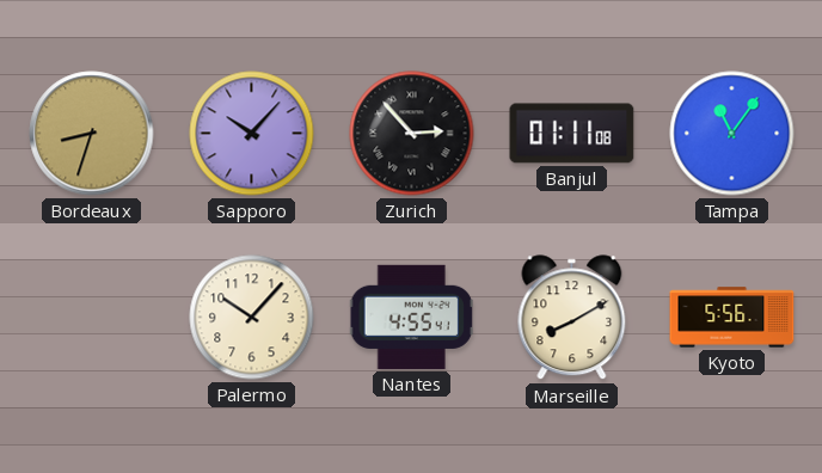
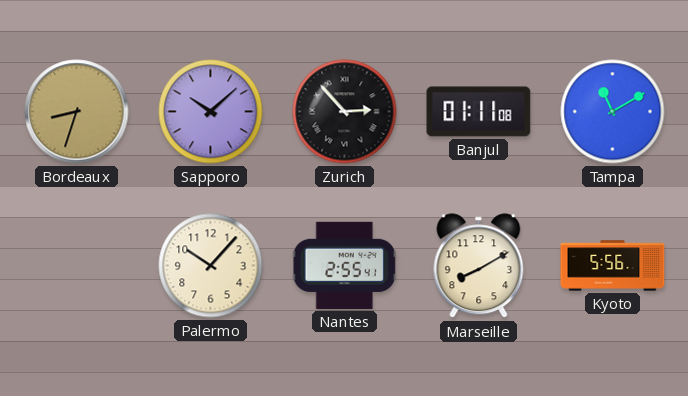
Sapporo: 10:07 -> 10:08 (211, 112)
Tampa: 11:06 -> 11:10 (613, 112)
Nantes: 4:55 -> 2:55 (344, 265)
